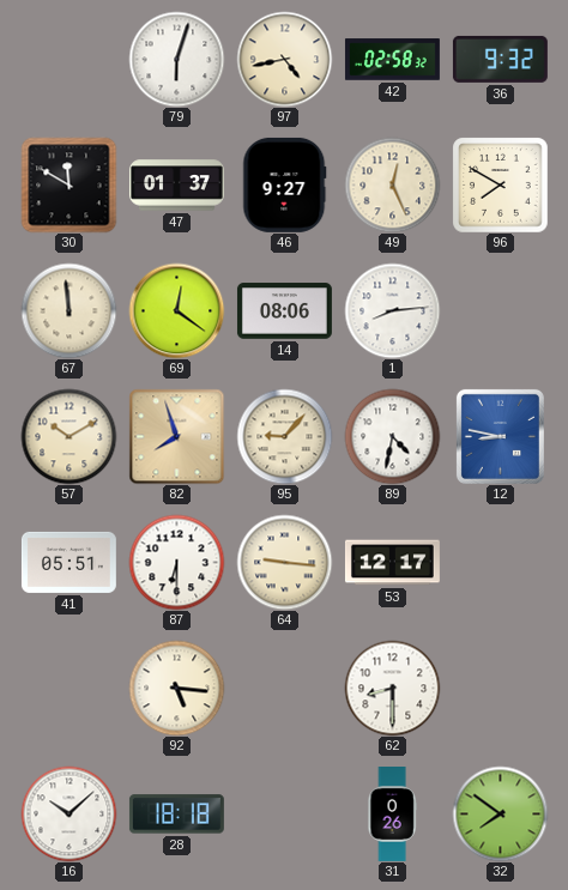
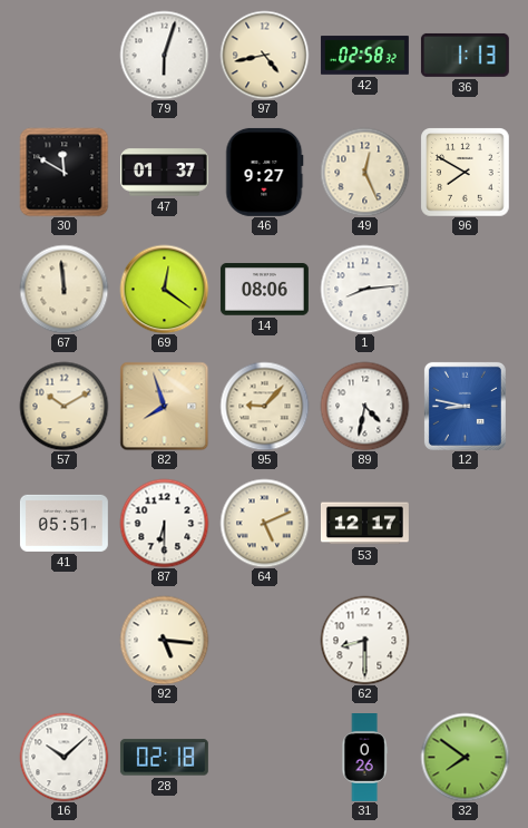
36: 9:32 -> 1:13 (465, 55)
64: 9:16 -> 5:11 (264, 523)
28: 18:18 -> 02:18 (164, 758)
